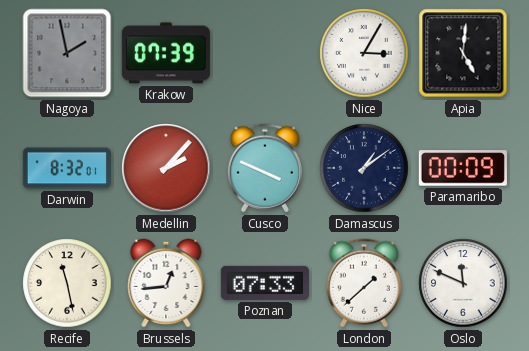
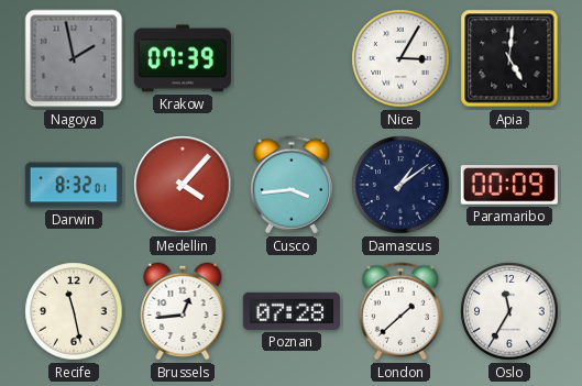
Medellin: 2:07 -> 4:07 (183, 185)
Cusco: 3:49 -> 3:44 (292, 185)
Poznan: 07:33 -> 07:28 (292, 311)
Oslo: 11:49 -> 11:35 (509, 311)
